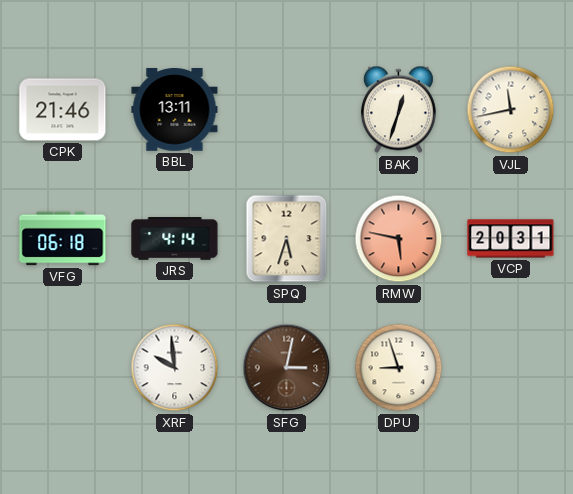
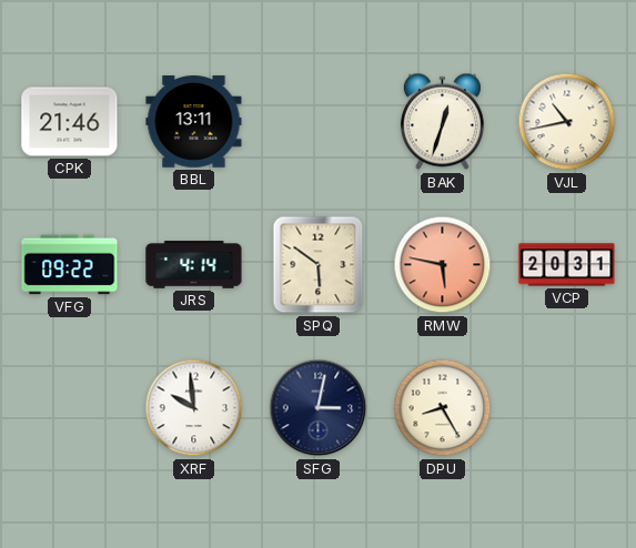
VJL: 11:43 -> 10:43 (567, 122)
VFG: 06:18 -> 09:22 (70, 265)
SPQ: 5:33 -> 5:51 (319, 265)
SFG dial: brown -> navy (319, 408)
DPU: 8:57 -> 8:25 (443, 408)
